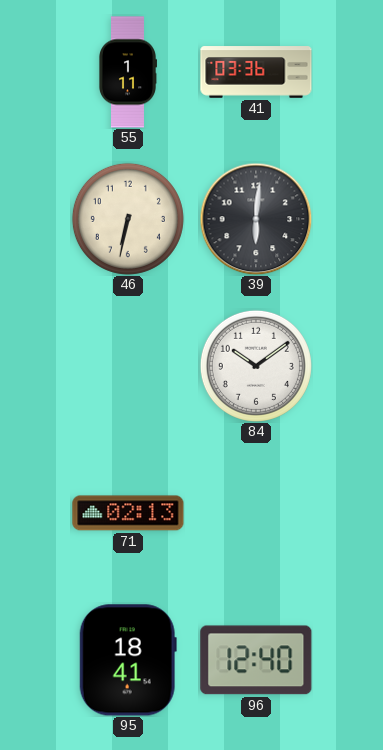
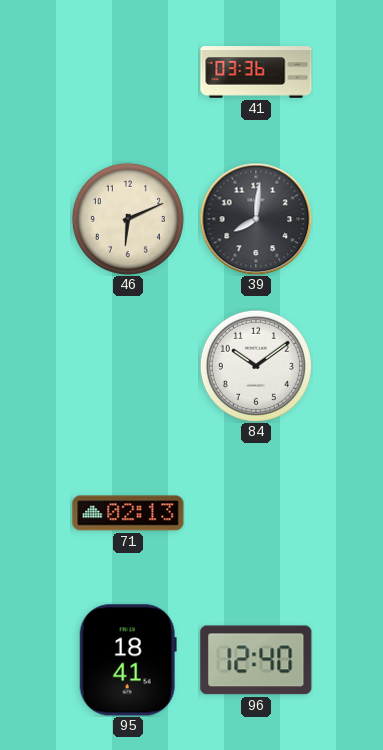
55: 1:11 -> none (127, 72)
46: 6:32 -> 6:11 (128, 219)
39: 6:01 -> 8:01 (256, 219)
